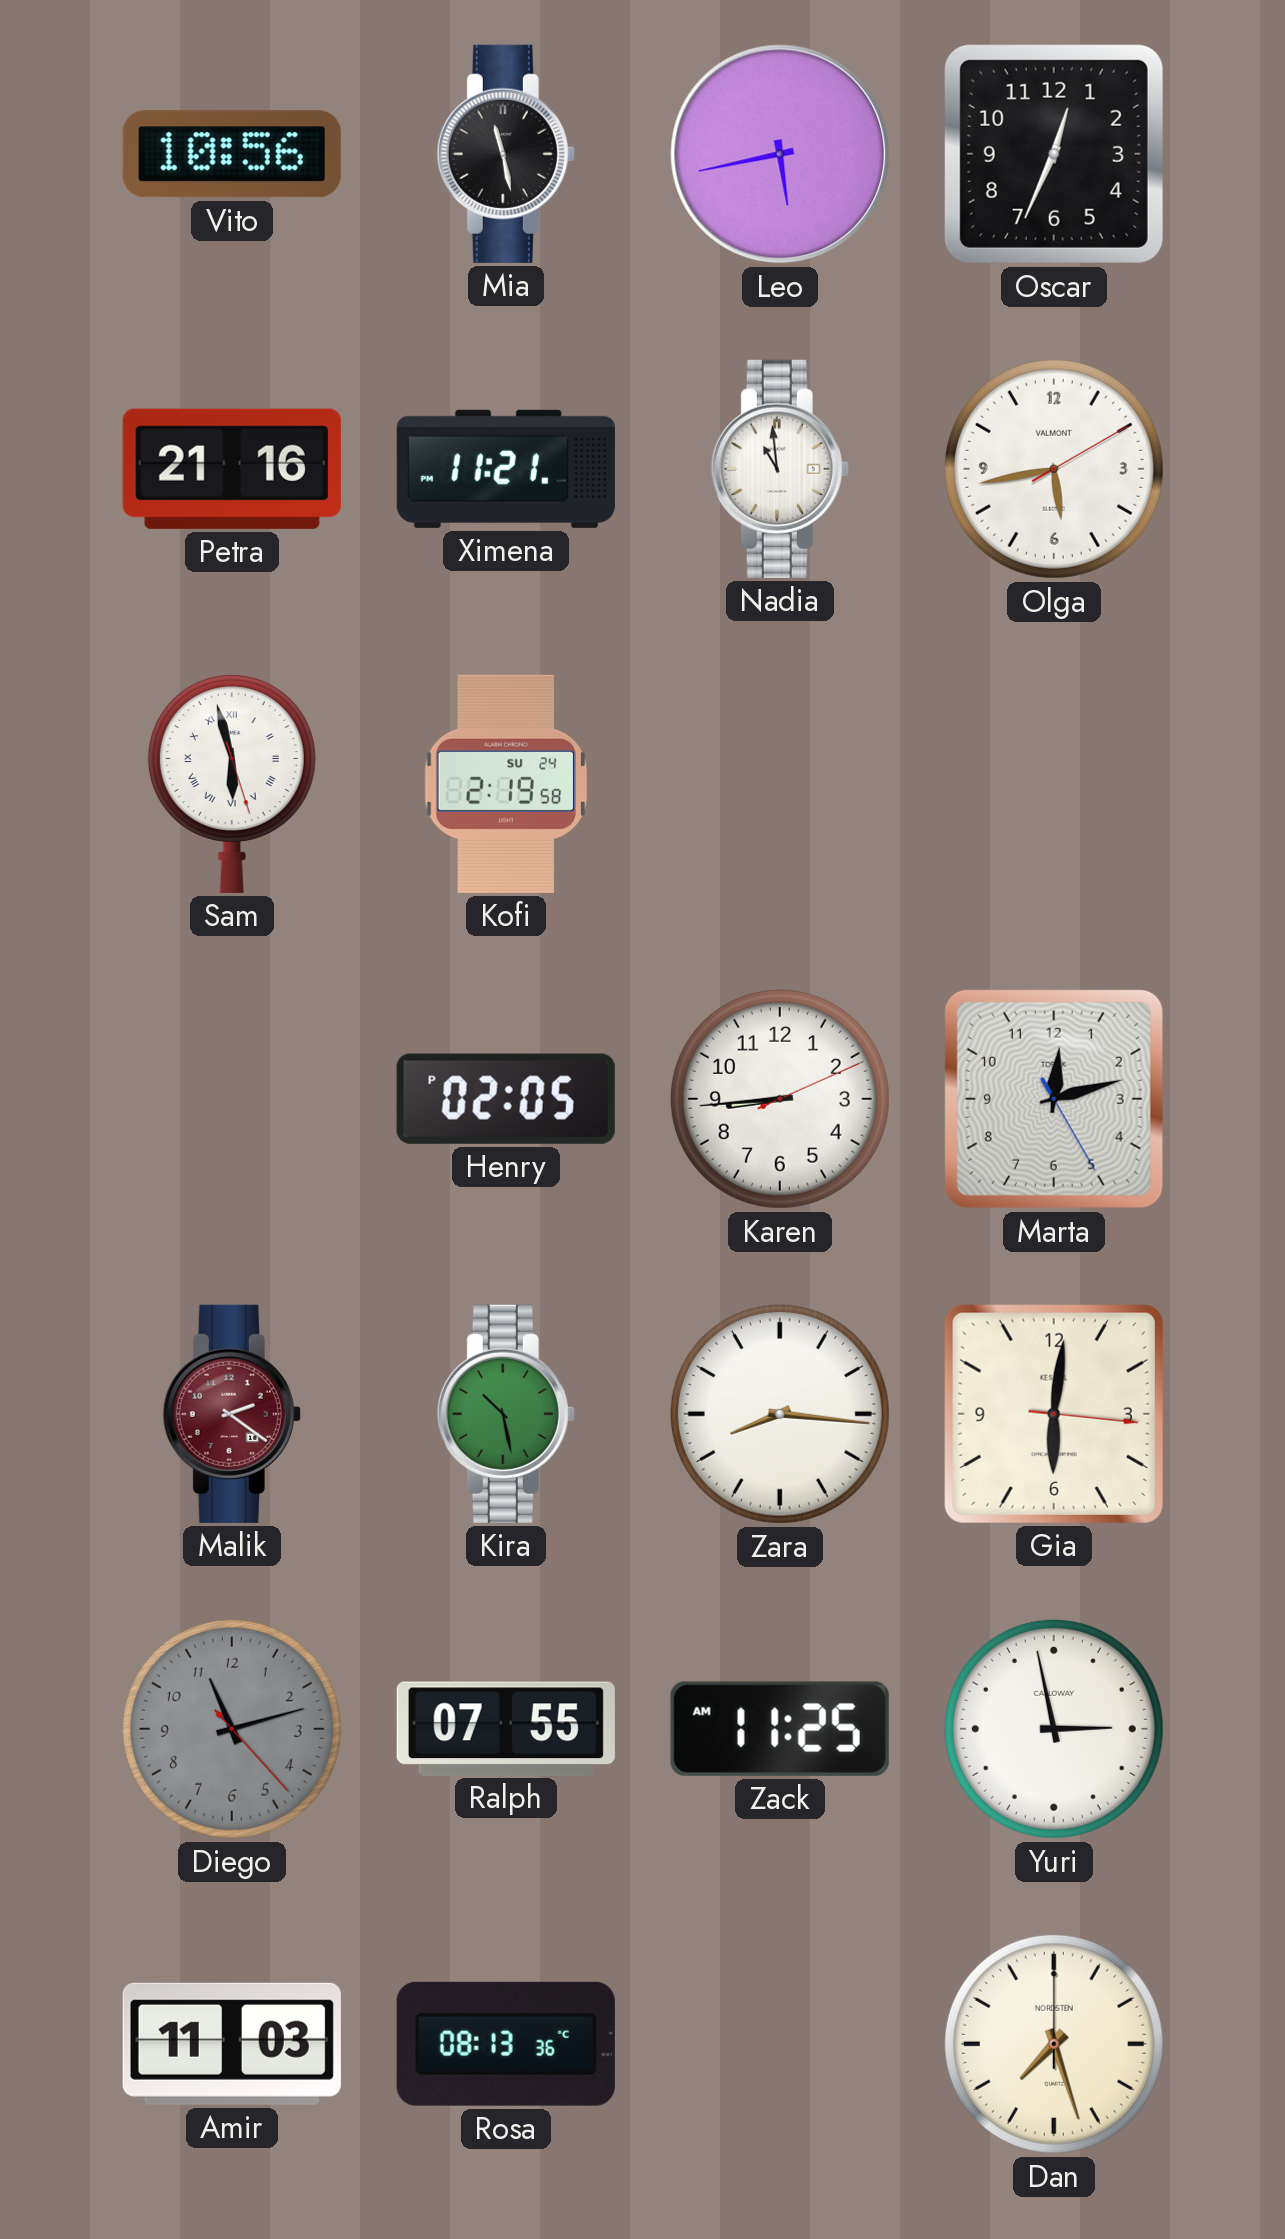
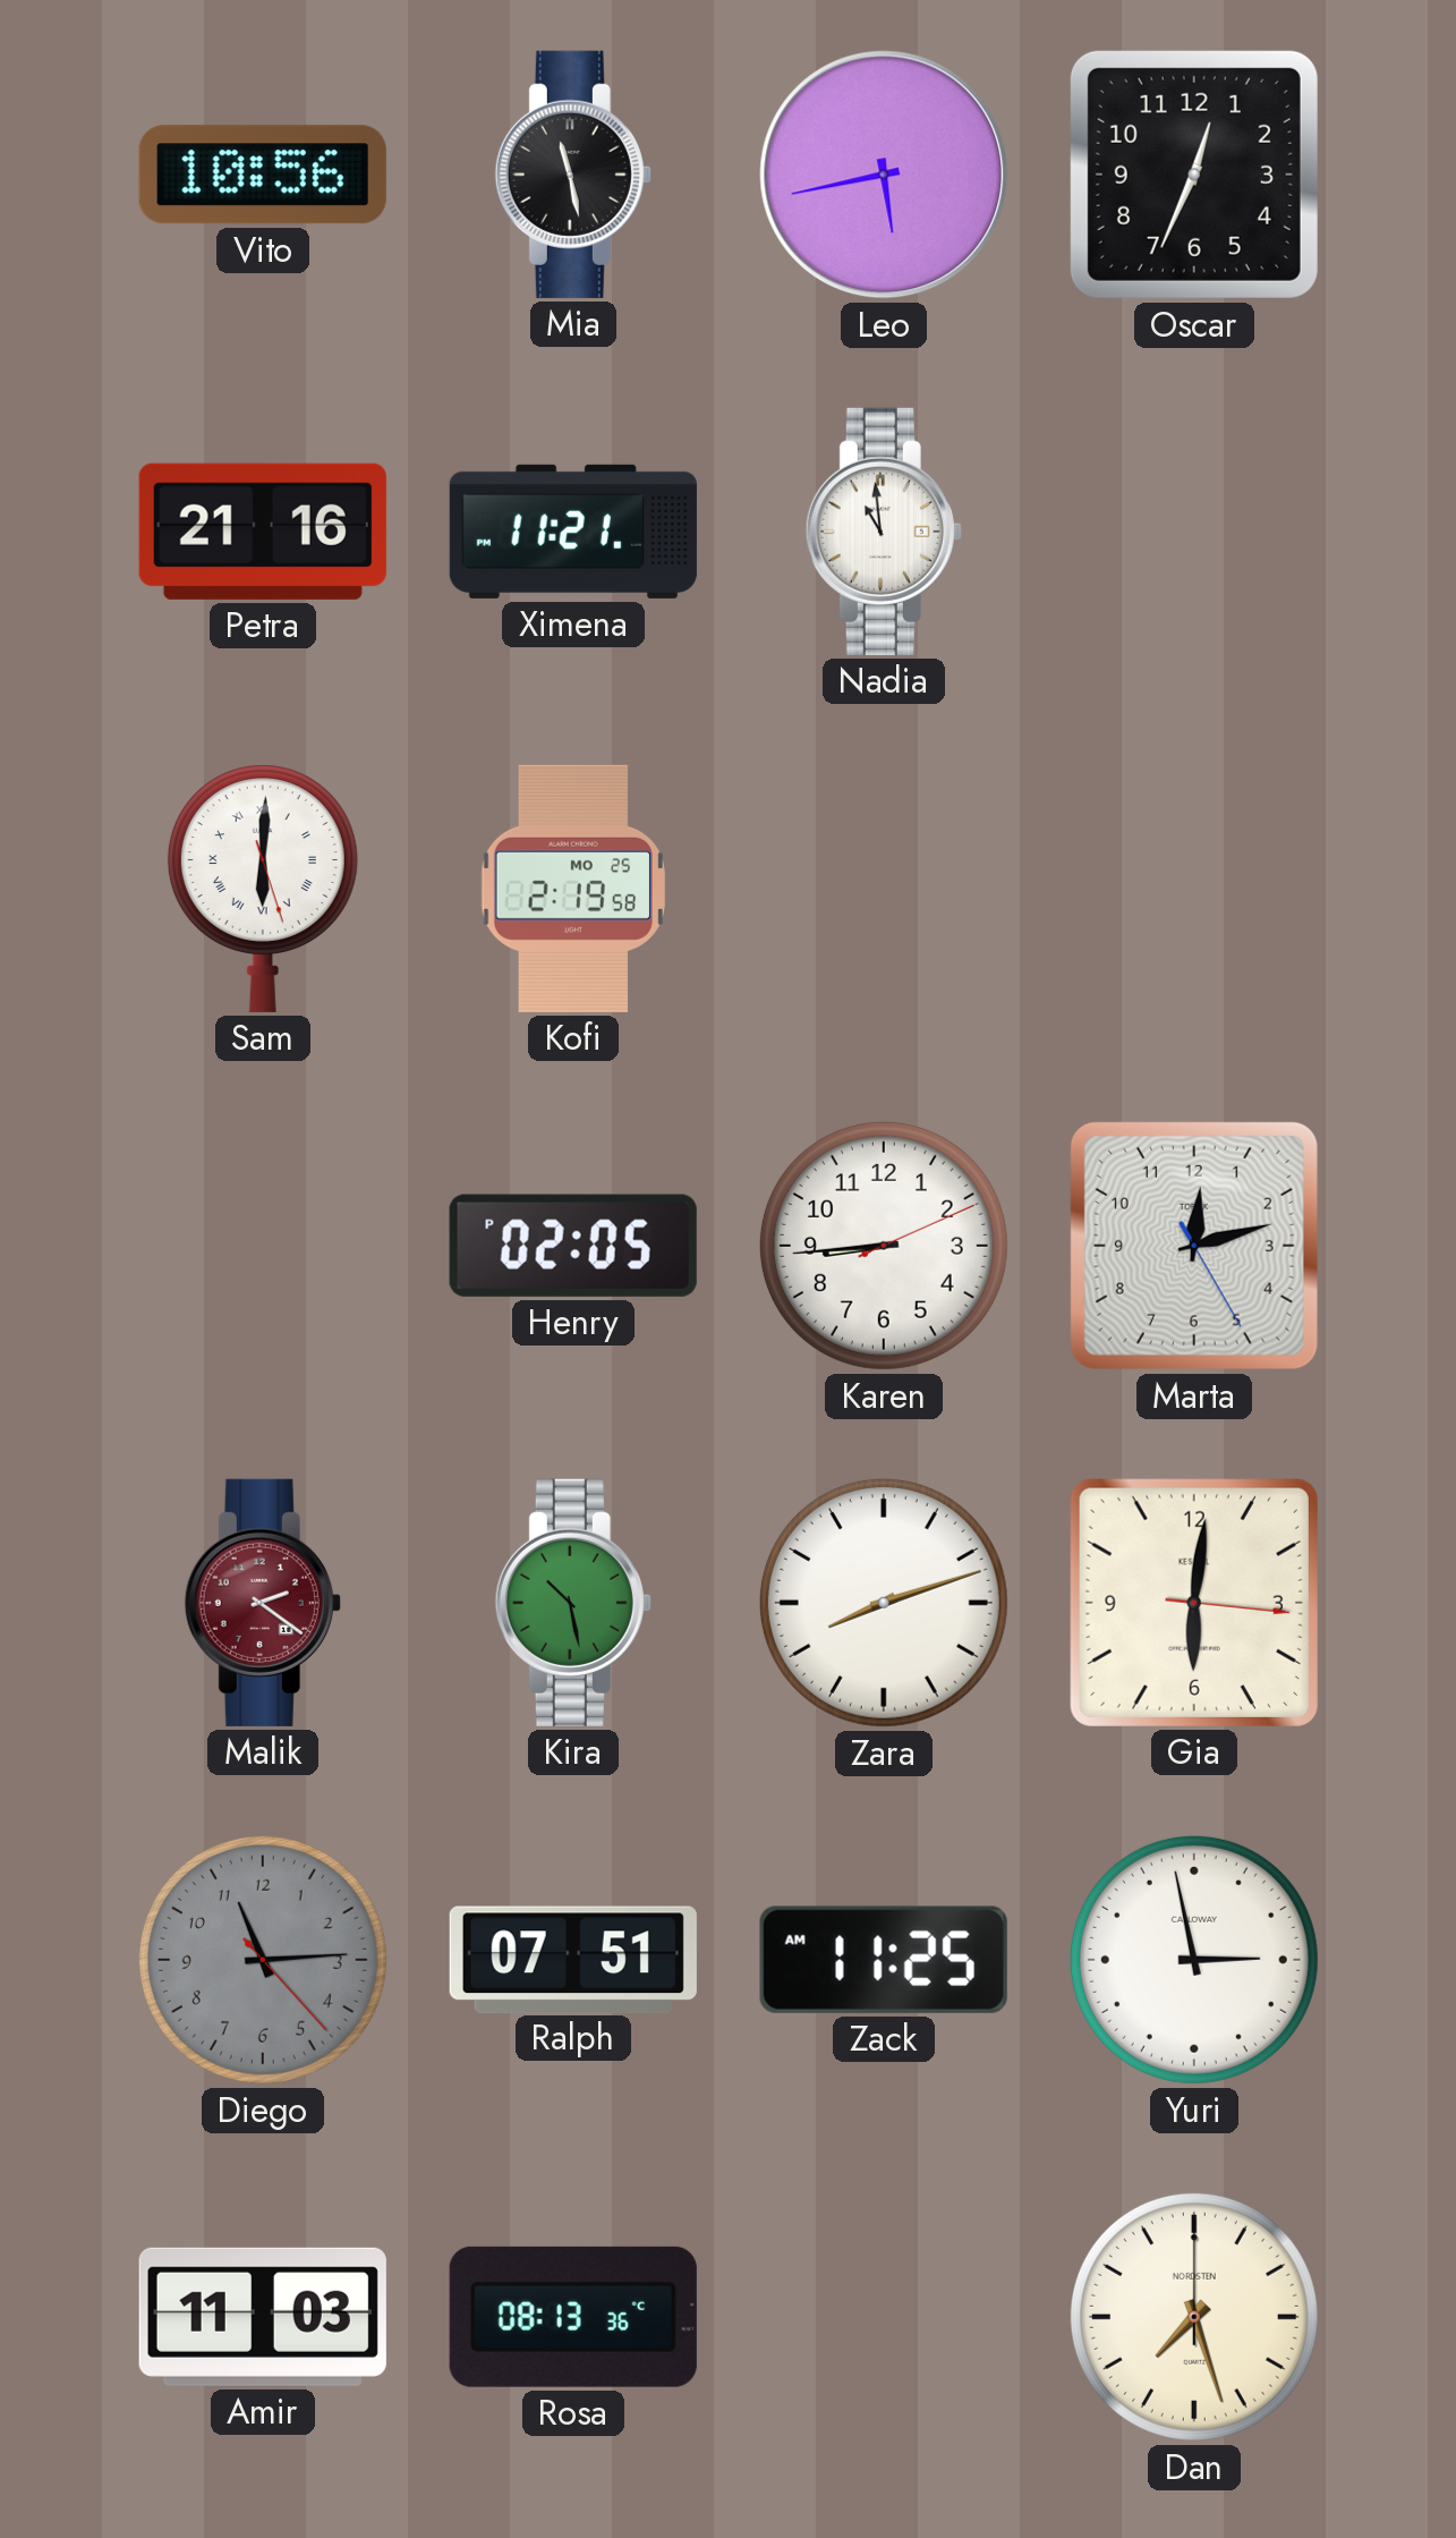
Olga: 5:43 -> none (1054, 469)
Sam: 5:57 -> 6:00 (263, 889)
Kofi date: SU 24 -> MO 25 (572, 889)
Zara: 8:16 -> 8:12 (884, 1603)
Diego: 11:12 -> 11:14 (263, 1960)
Ralph: 07:55 -> 07:51 (573, 1959)
